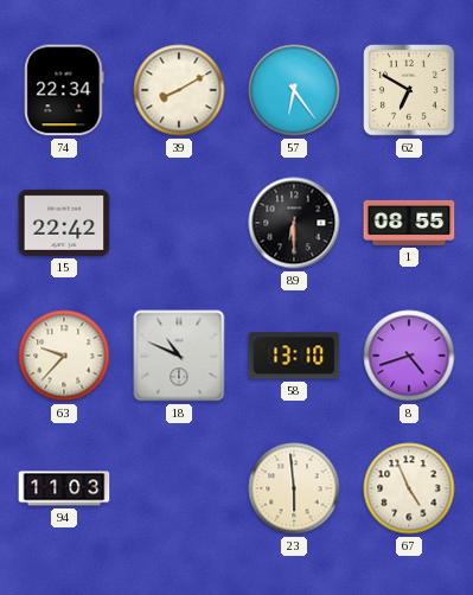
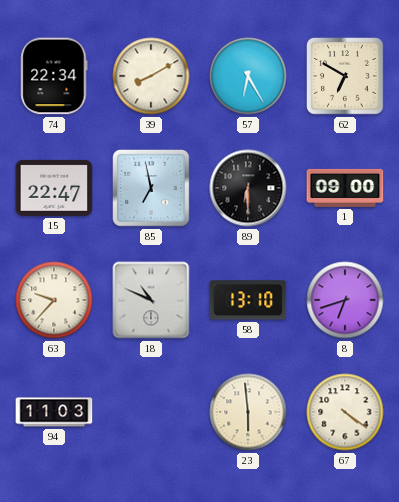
57: 6:24 -> 6:25 (248, 76)
15: 22:42 -> 22:47 (54, 188)
85: none -> 6:58 (151, 188)
1: 08:55 -> 09:00 (345, 188)
8: 4:42 -> 6:42 (345, 300)
67: 4:56 -> 4:21 (345, 412)
